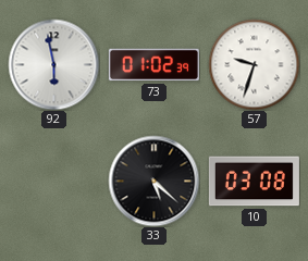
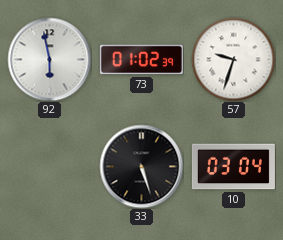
33: 5:22 -> 5:27 (141, 166)
10: 03:08 -> 03:04 (233, 167)
